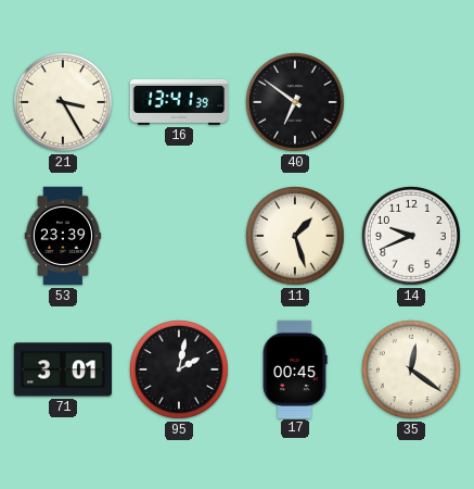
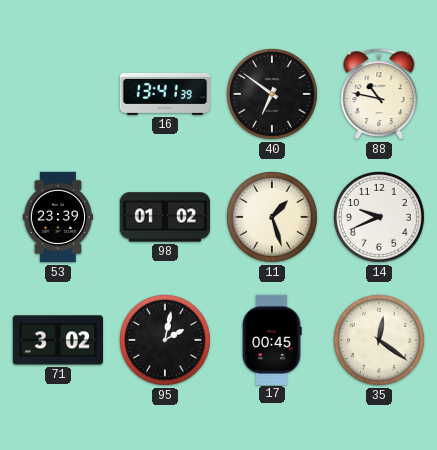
21: 3:25 -> none (64, 103)
88: none -> 10:47 (379, 94)
98: none -> 01:02 (165, 217)
71: 3:01 -> 3:02 (57, 340)
